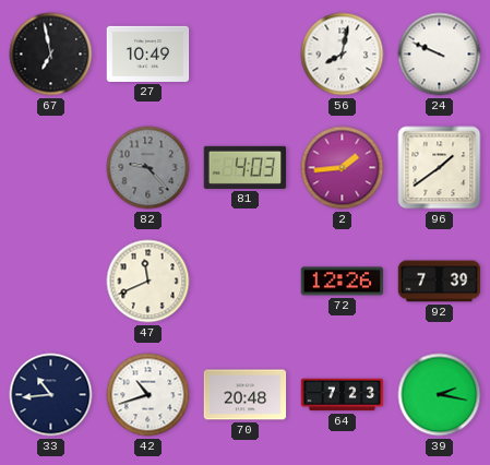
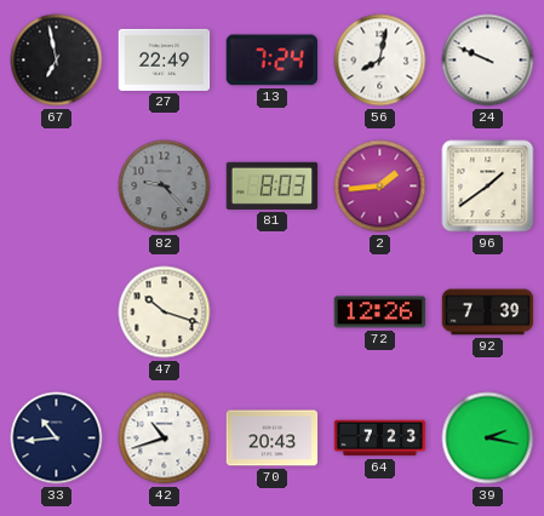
27: 10:49 -> 22:49 (165, 59)
13: none -> 7:24 (271, 61)
81: 4:03 -> 8:03 (273, 185)
47: 11:41 -> 10:18 (165, 313)
70: 20:48 -> 20:43 (273, 438)
